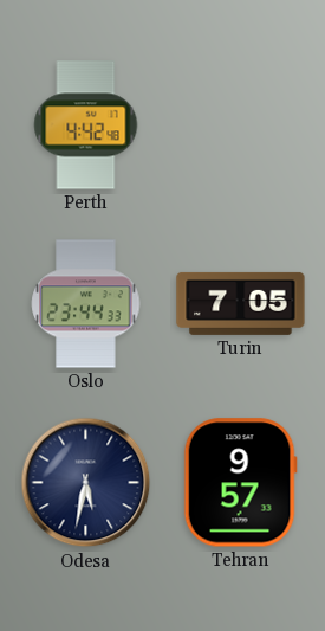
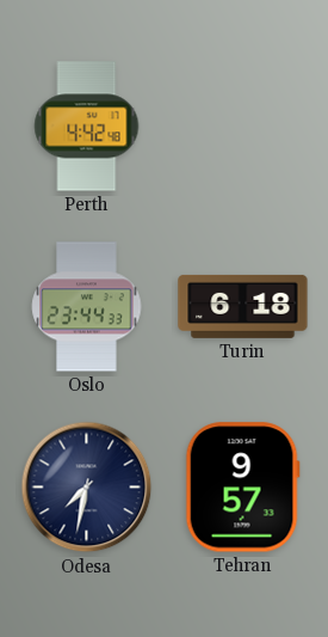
Turin: 7:05 -> 6:18 (243, 306)
Odesa: 5:32 -> 7:32 (87, 488)
